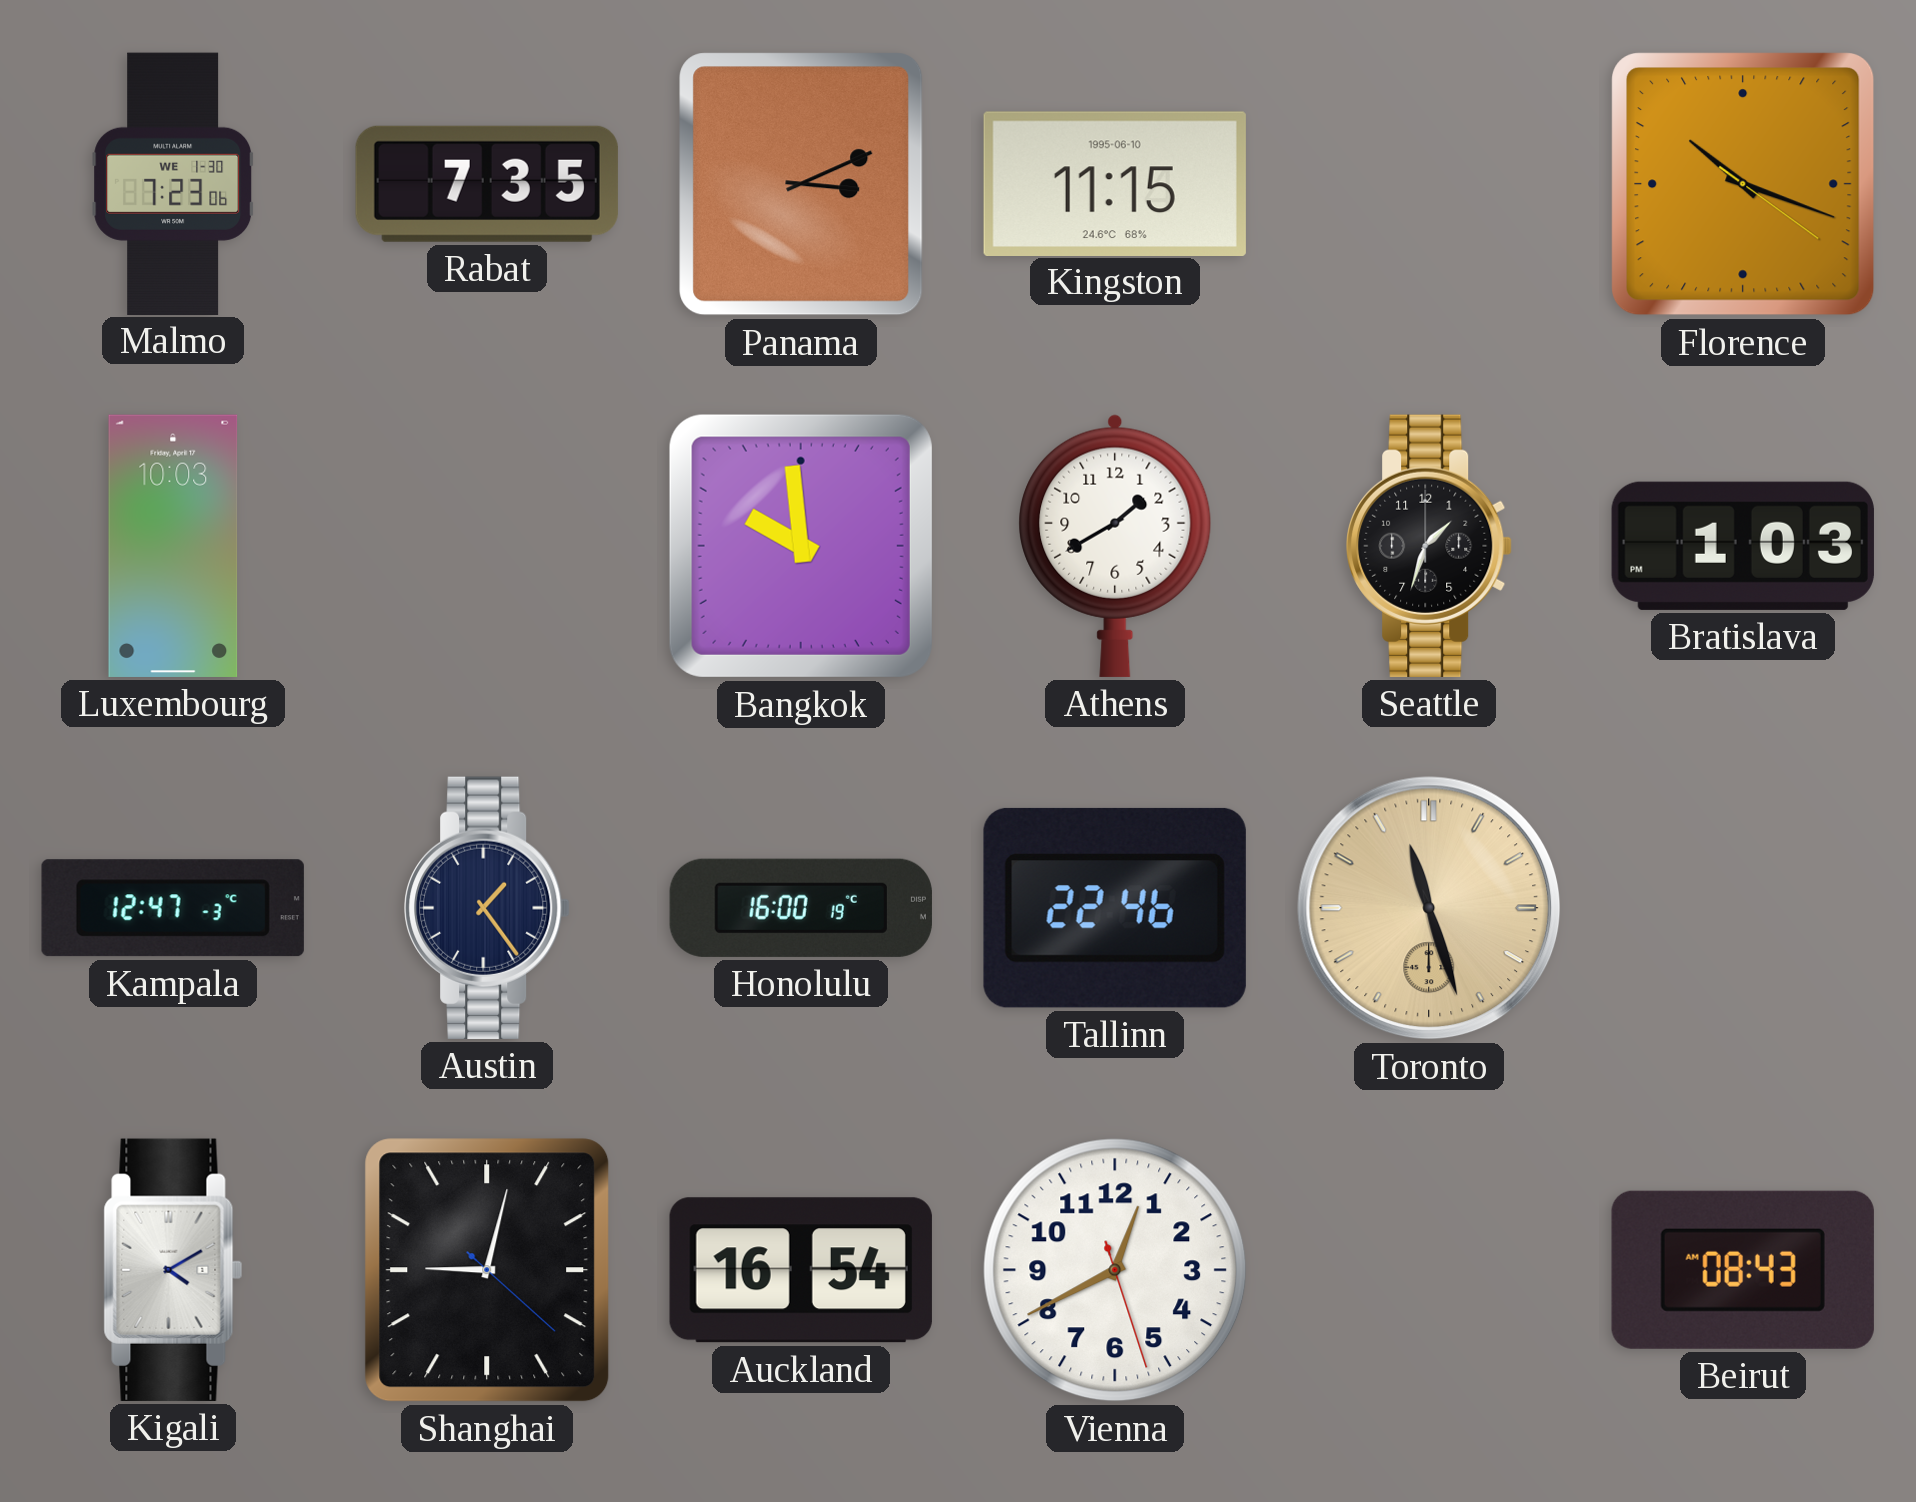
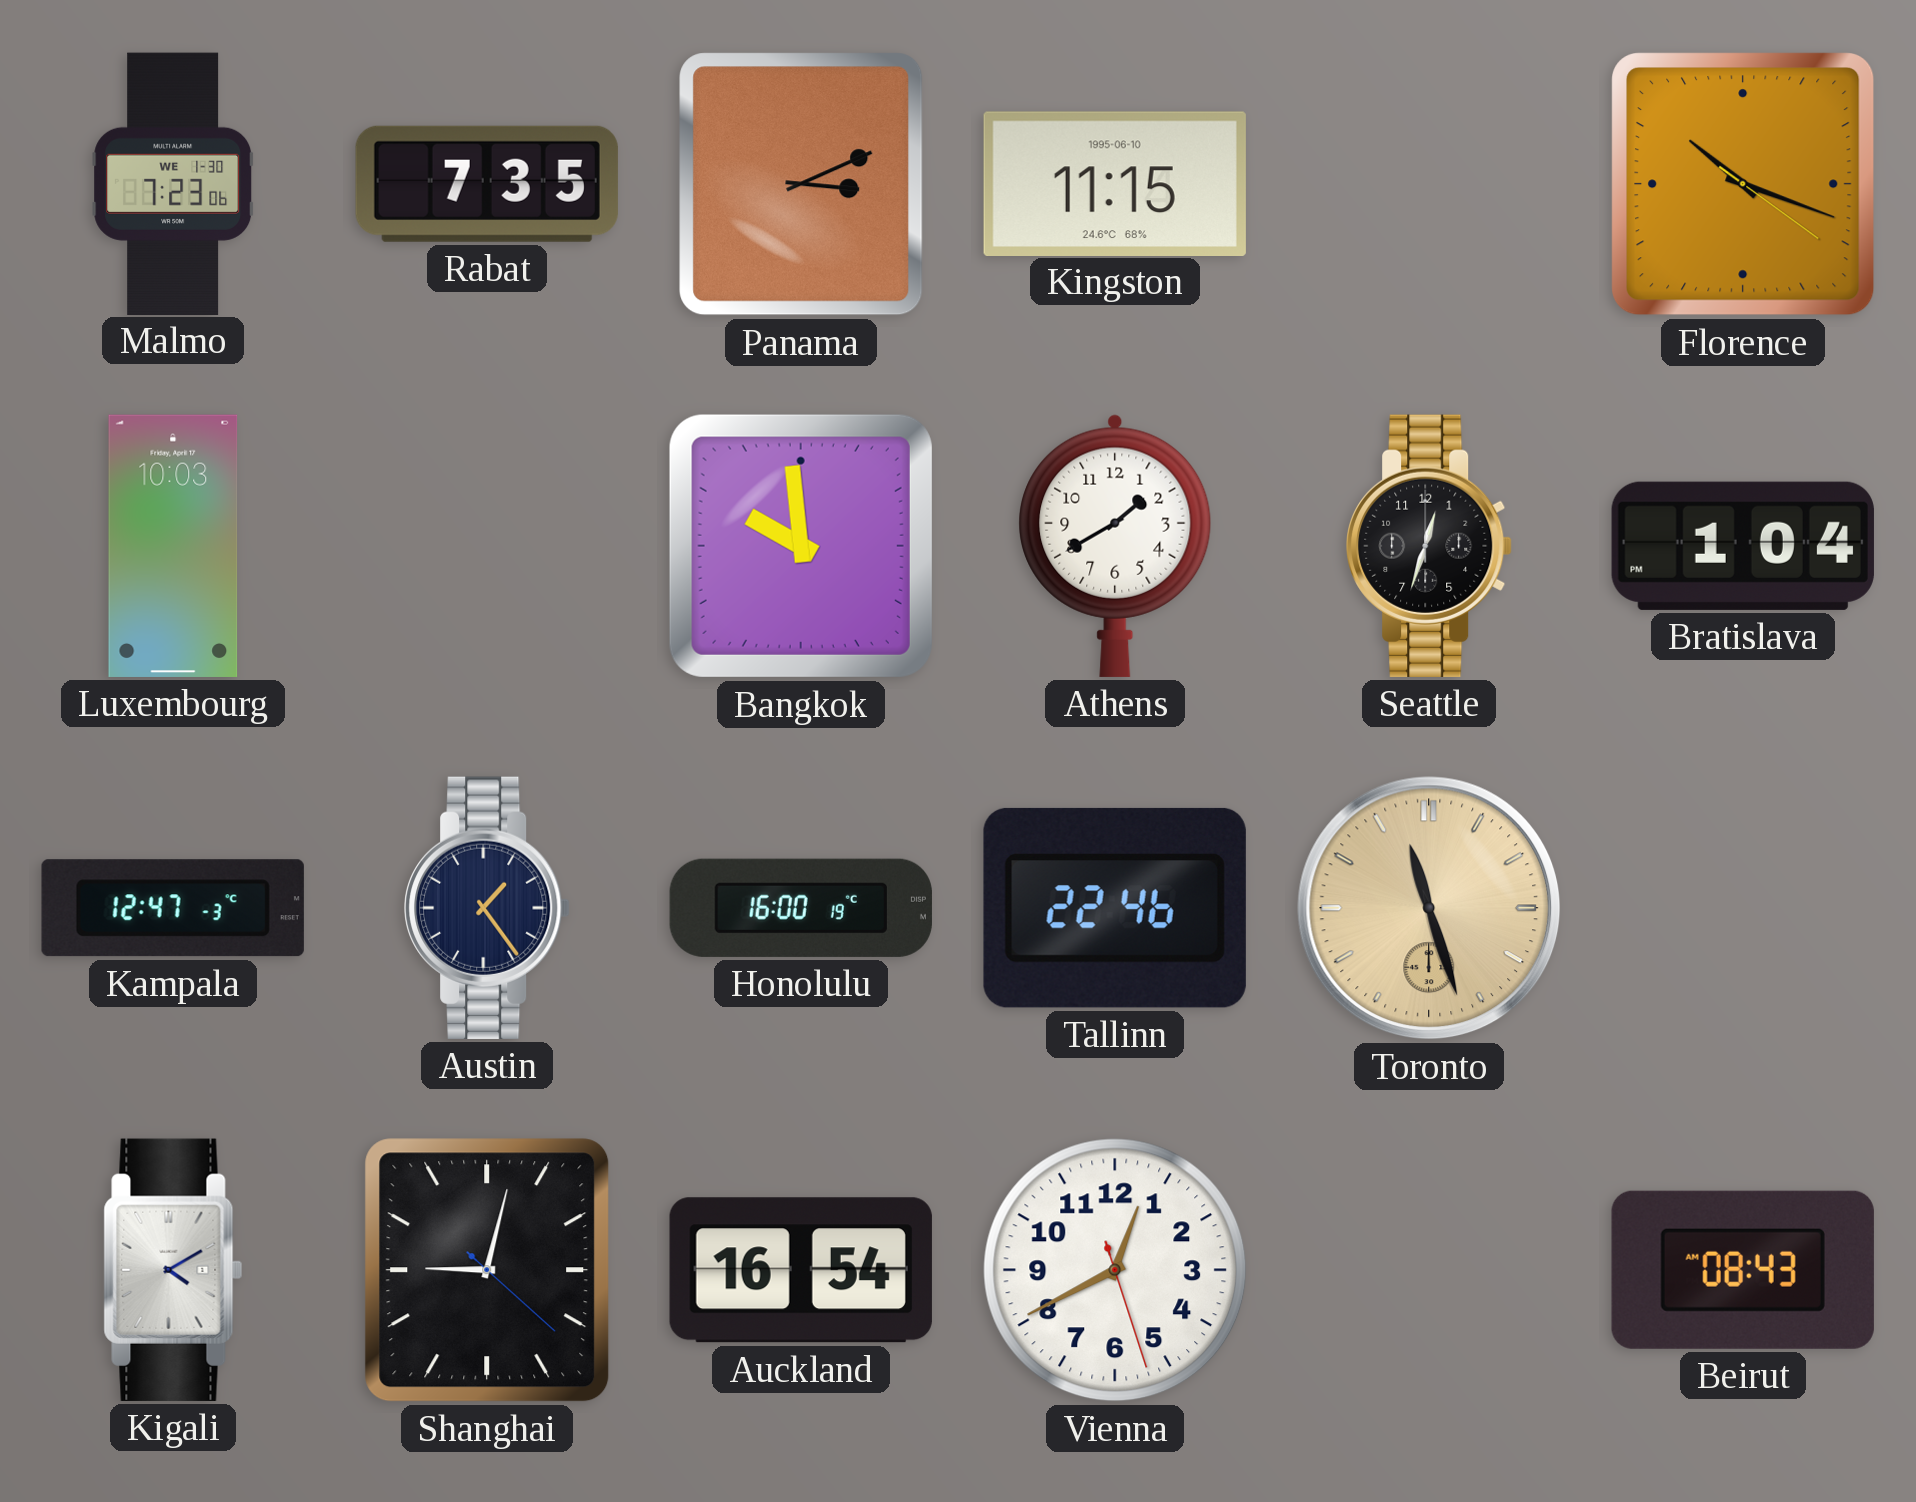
Seattle: 1:33 -> 12:33 (1429, 546)
Bratislava: 1:03 -> 1:04 (1743, 546)
